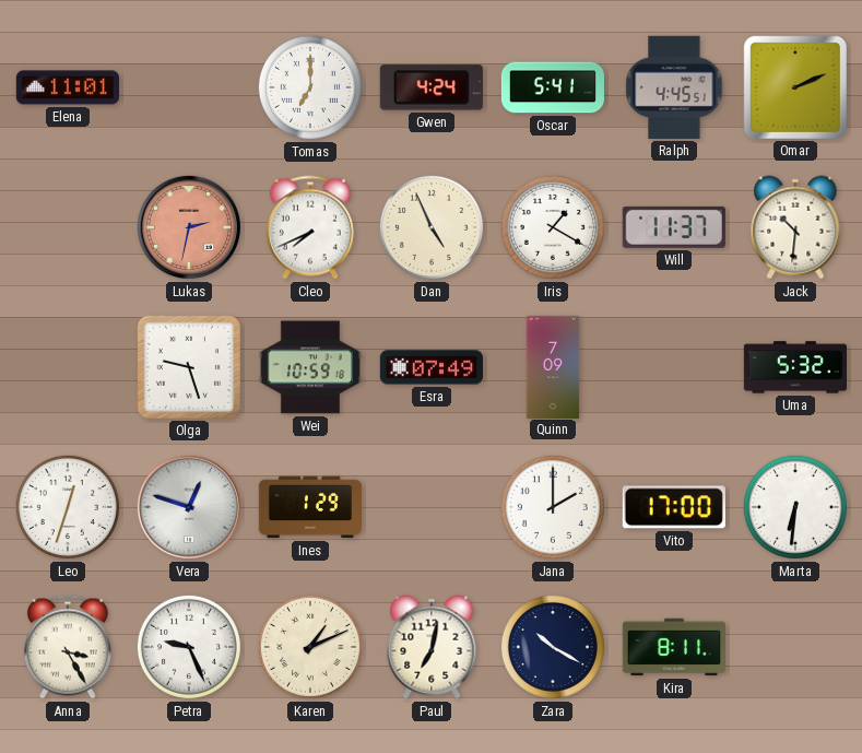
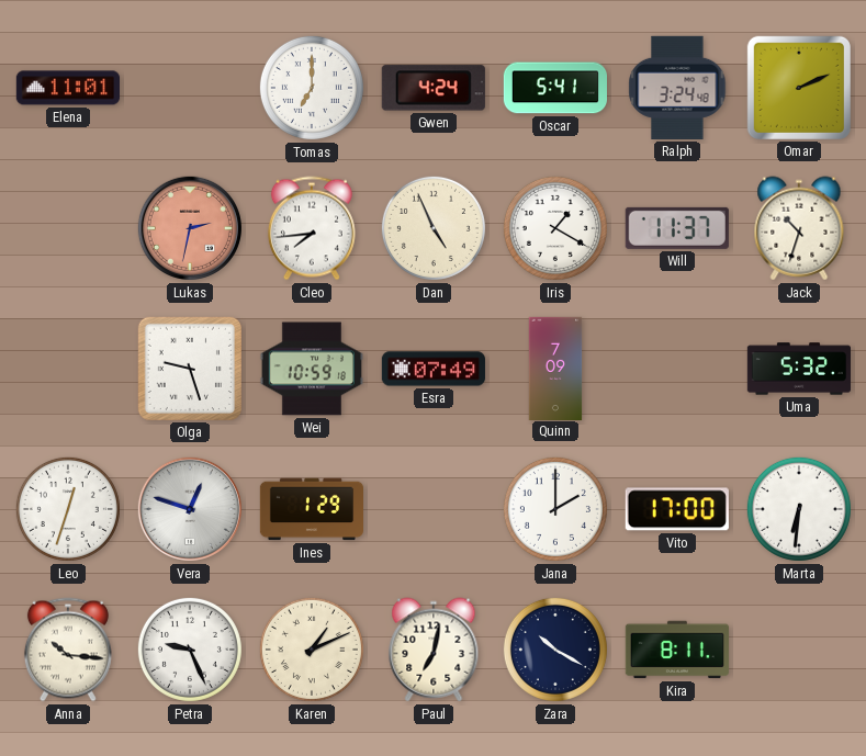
Ralph: 4:45 -> 3:24 (677, 88)
Cleo: 7:41 -> 7:44 (312, 228)
Jack: 10:31 -> 10:33 (799, 228)
Anna: 3:25 -> 10:16 (68, 650)
